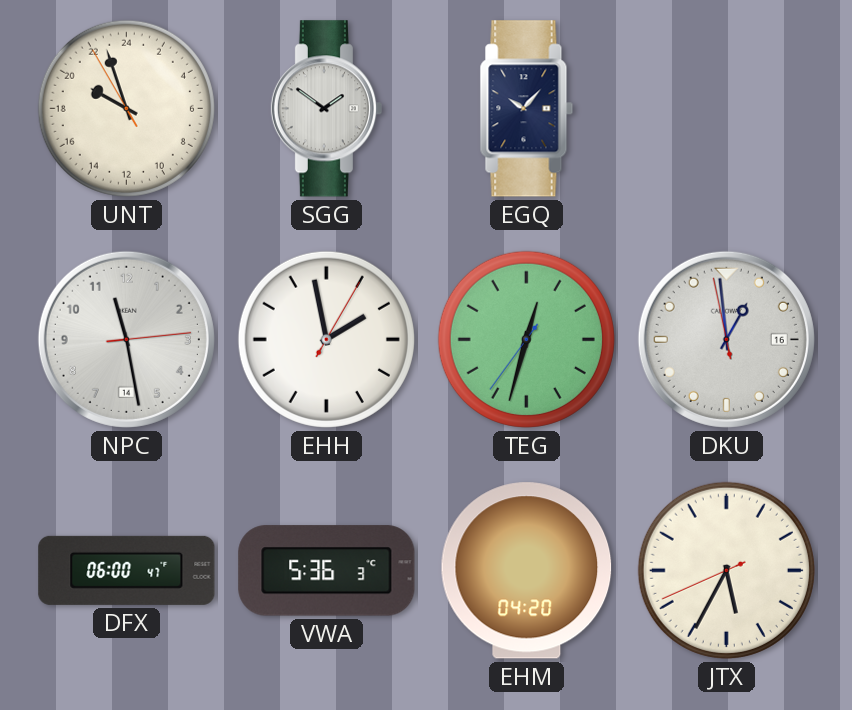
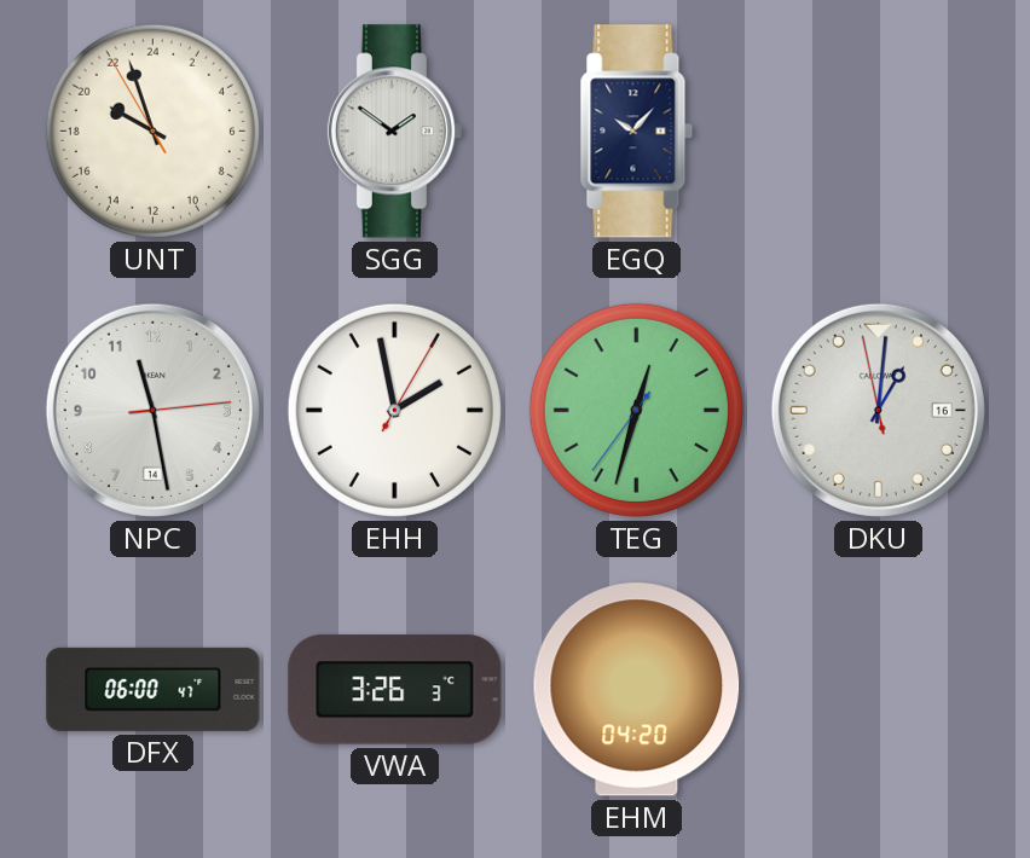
DKU: 12:58 -> 1:00 (878, 410)
VWA: 5:36 -> 3:26 (395, 690)
JTX: 5:34 -> none (726, 570)
